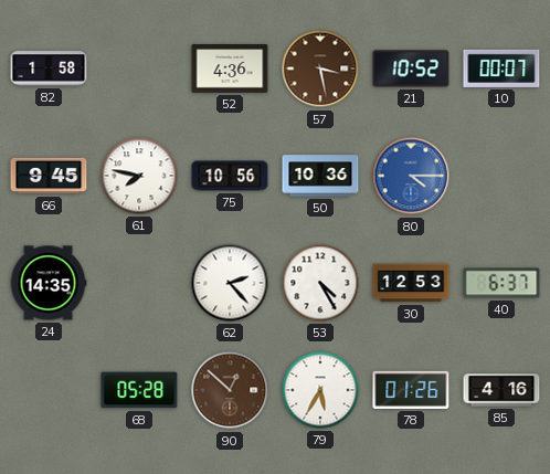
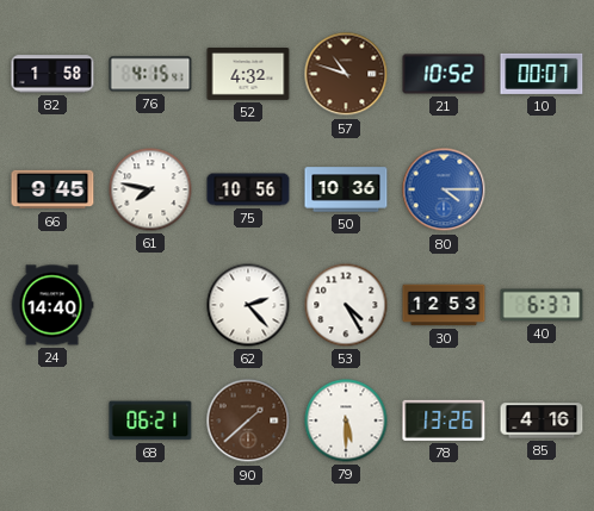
76: none -> 4:15 (150, 74)
52: 4:36 -> 4:32 (248, 74)
57: 3:28 -> 10:48 (346, 74)
24: 14:35 -> 14:40 (52, 305)
68: 05:28 -> 06:21 (150, 420)
90: 12:52 -> 1:38 (248, 420)
79: 5:35 -> 5:30 (346, 420)
78: 01:26 -> 13:26 (444, 420)
